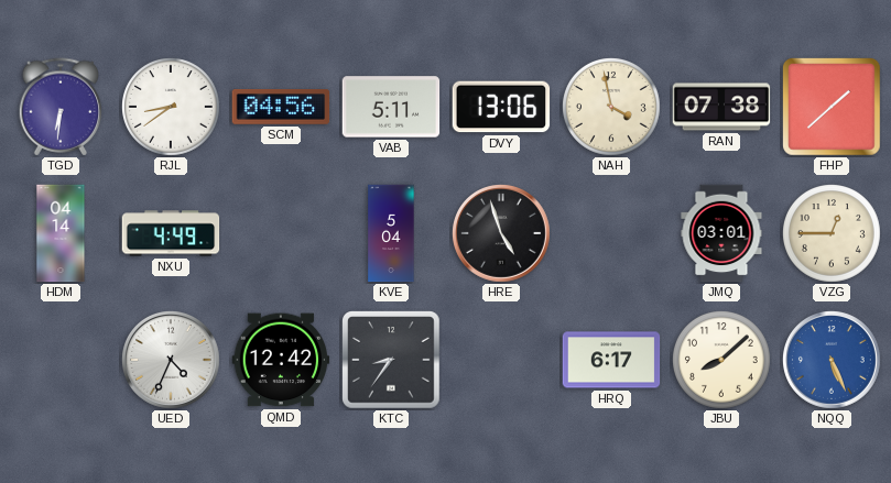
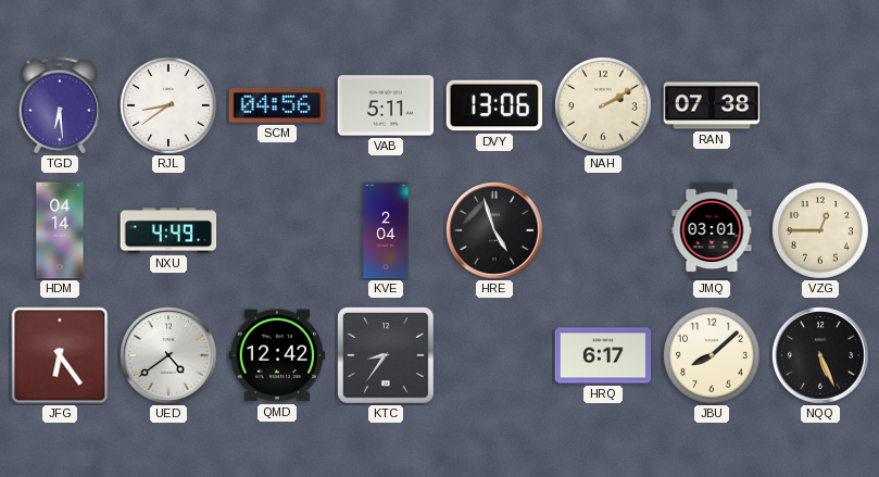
TGD: 6:31 -> 6:29 (60, 105)
NAH: 3:58 -> 2:10 (604, 106)
FHP: 1:38 -> none (832, 107)
KVE: 5:04 -> 2:04 (386, 230)
JFG: none -> 6:24 (60, 355)
UED: 4:34 -> 4:39 (169, 356)
NQQ dial: blue -> black (821, 356)
